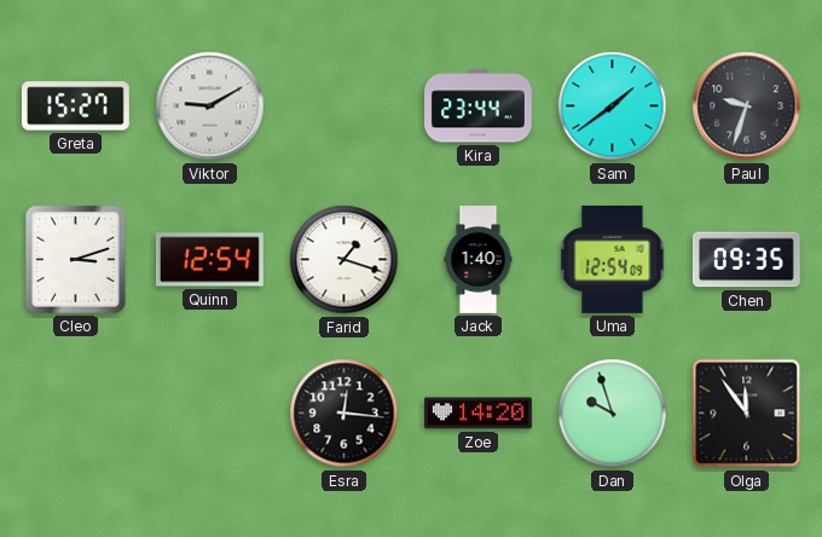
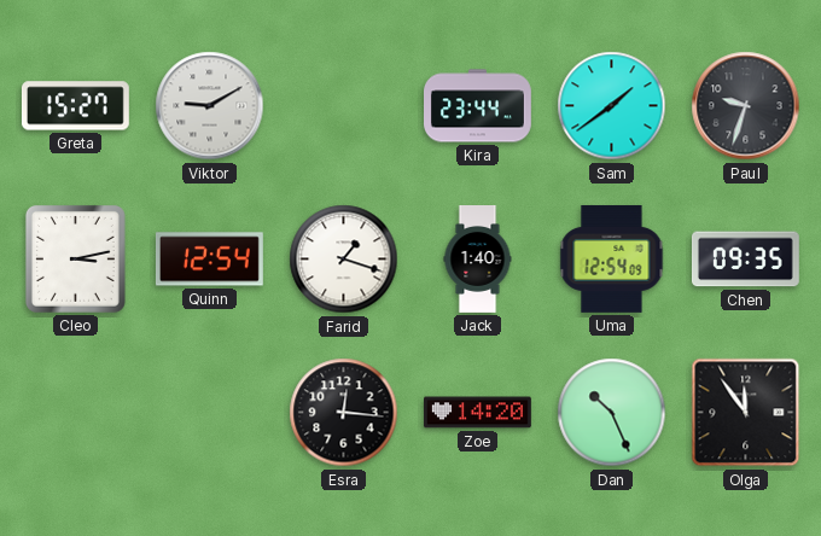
Cleo: 3:12 -> 3:13 (75, 258)
Dan: 9:57 -> 10:26 (612, 413)
